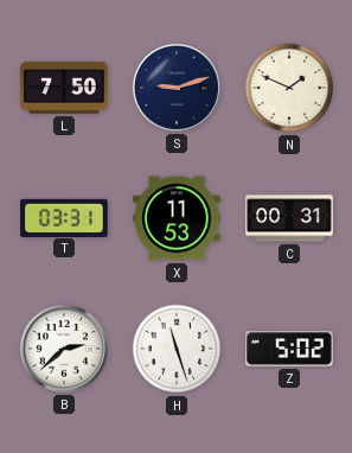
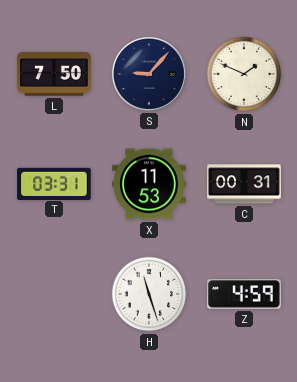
S: 9:12 -> 9:07 (149, 74)
B: 2:38 -> none (64, 349)
Z: 5:02 -> 4:59 (244, 294)
